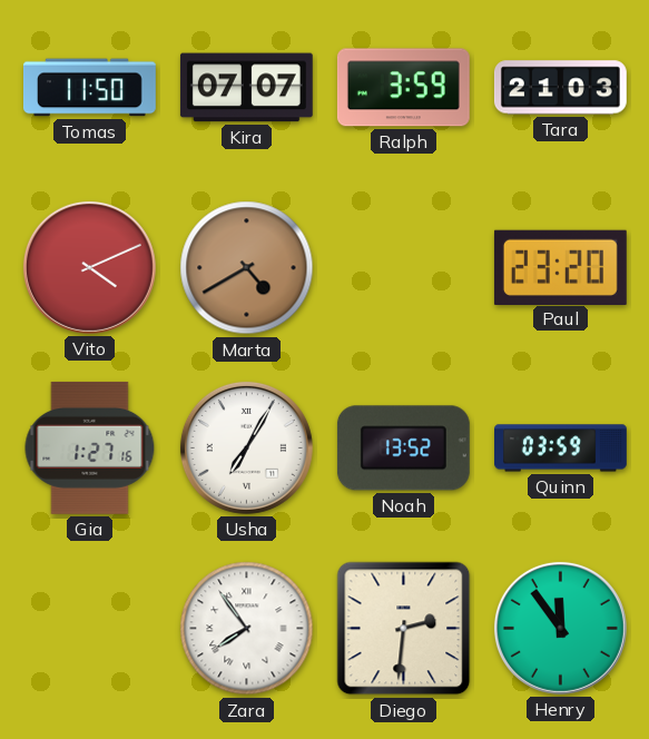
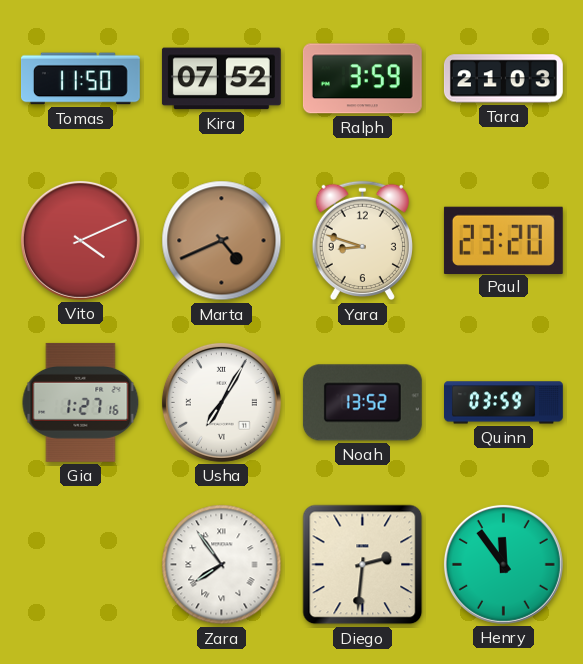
Kira: 07:07 -> 07:52 (221, 79)
Marta: 4:40 -> 4:41 (222, 241)
Yara: none -> 8:48 (362, 241)
